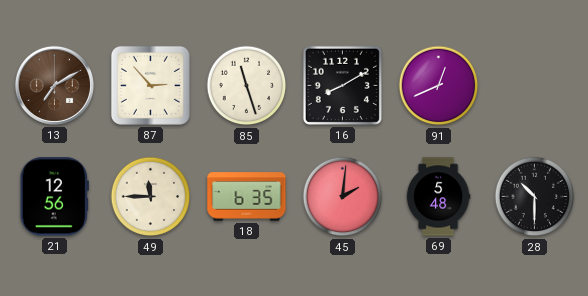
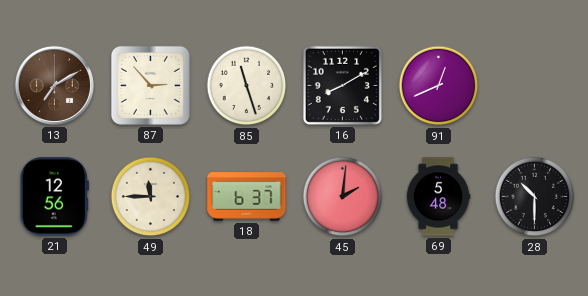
18: 6:35 -> 6:37 (247, 197)
